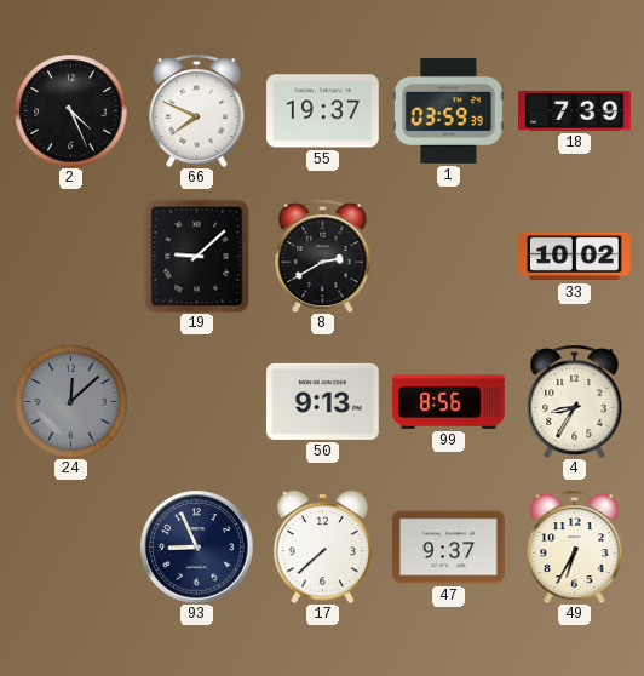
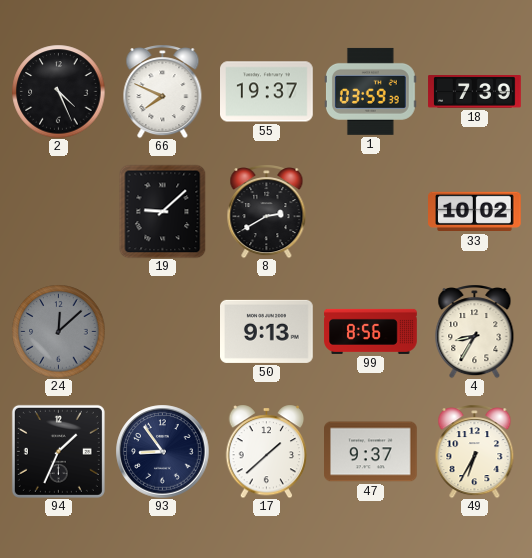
94: none -> 1:34 (58, 451)
93: 8:56 -> 8:54 (162, 451)
17: 7:38 -> 1:38 (267, 451)
